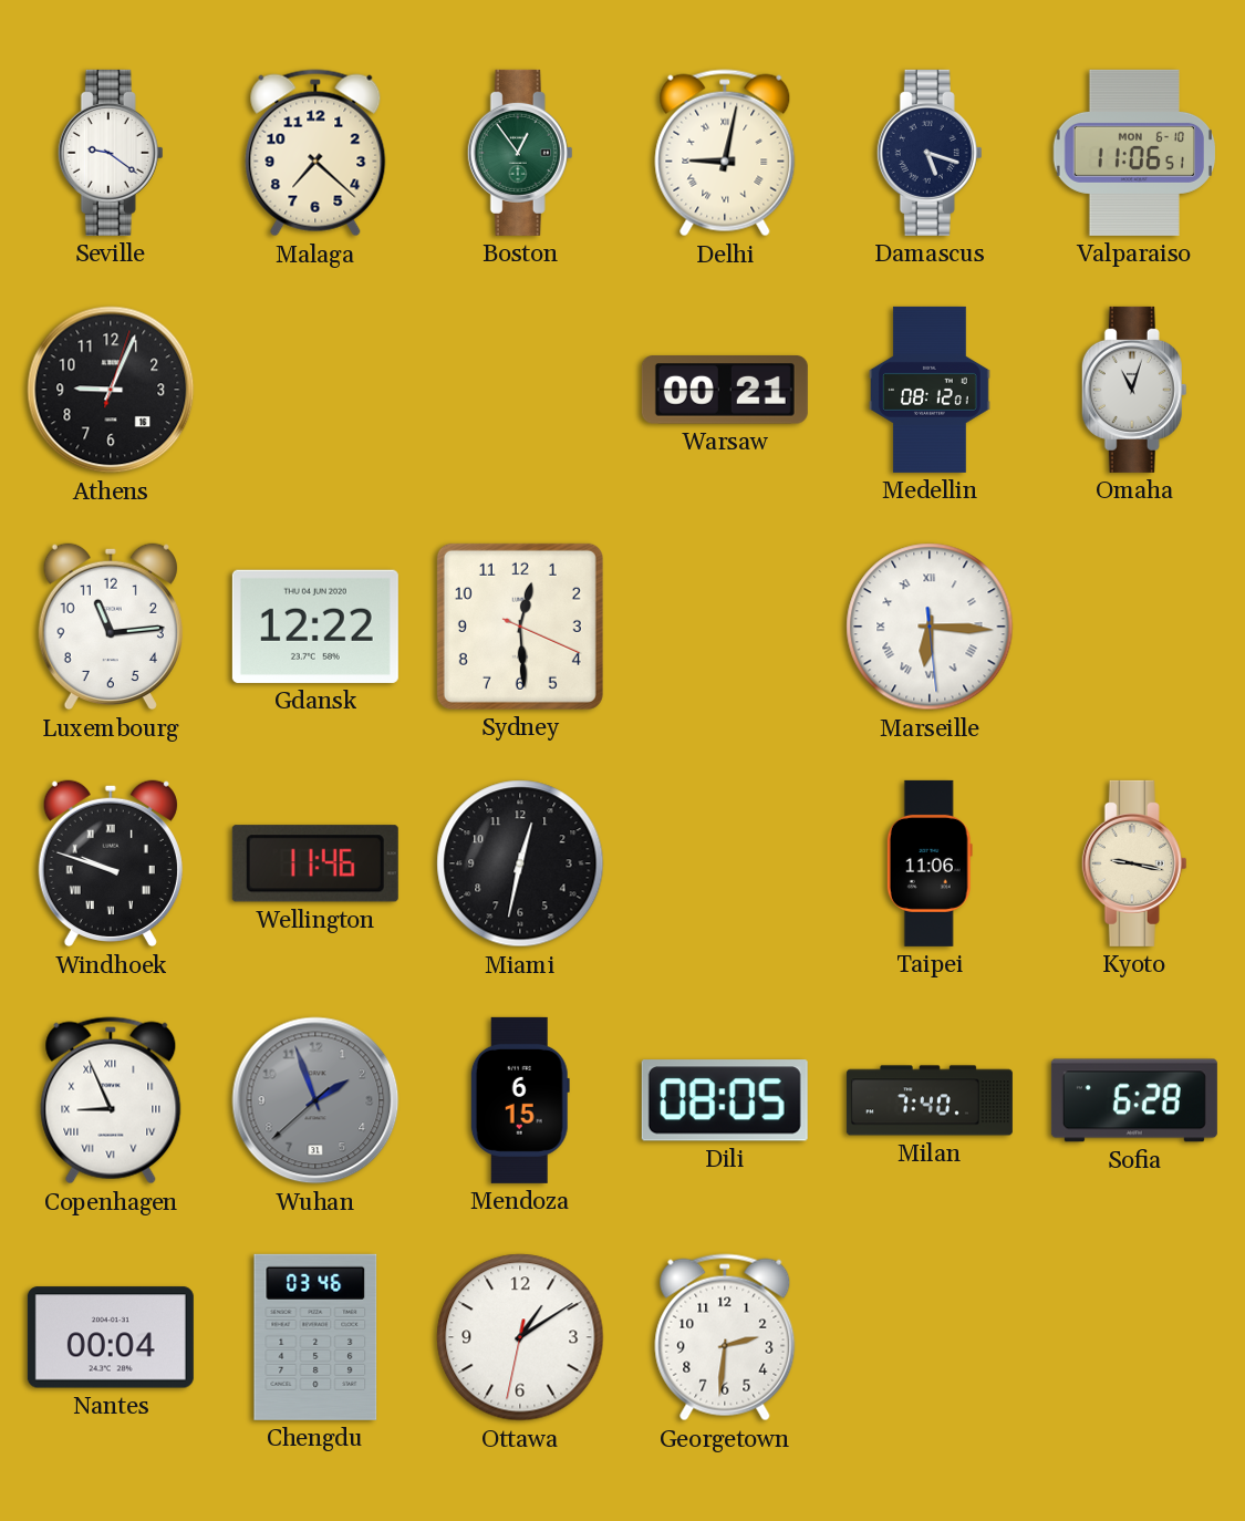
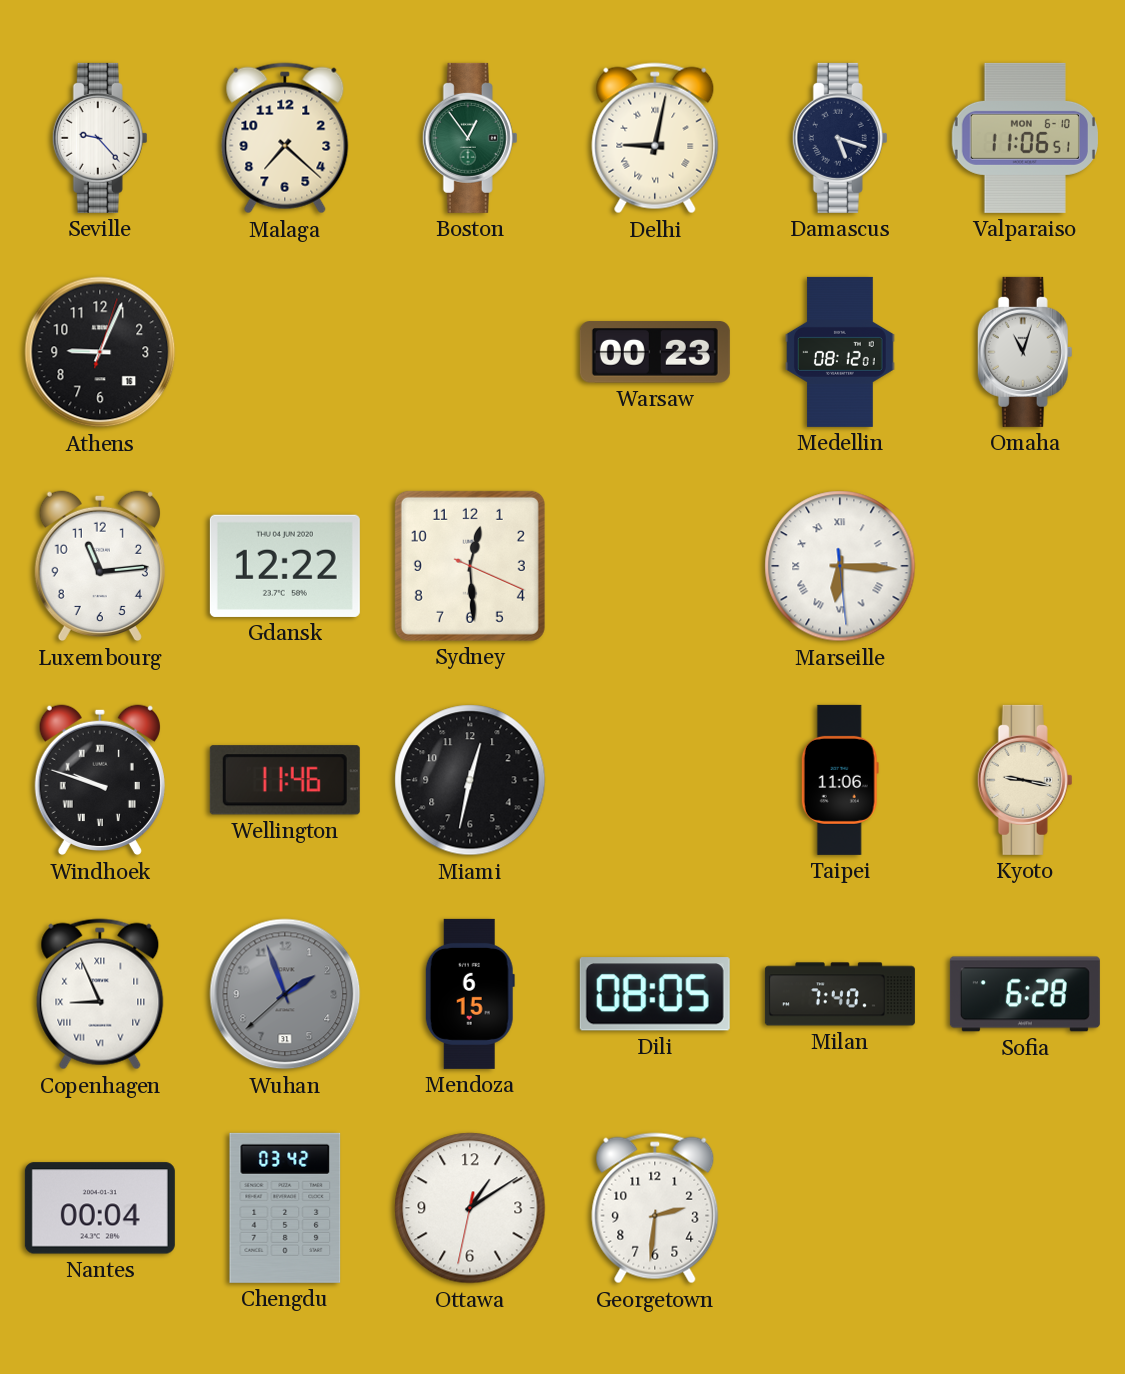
Seville: 9:21 -> 9:23 (100, 138)
Warsaw: 00:21 -> 00:23 (655, 352)
Chengdu: 03:46 -> 03:42 (285, 1208)
